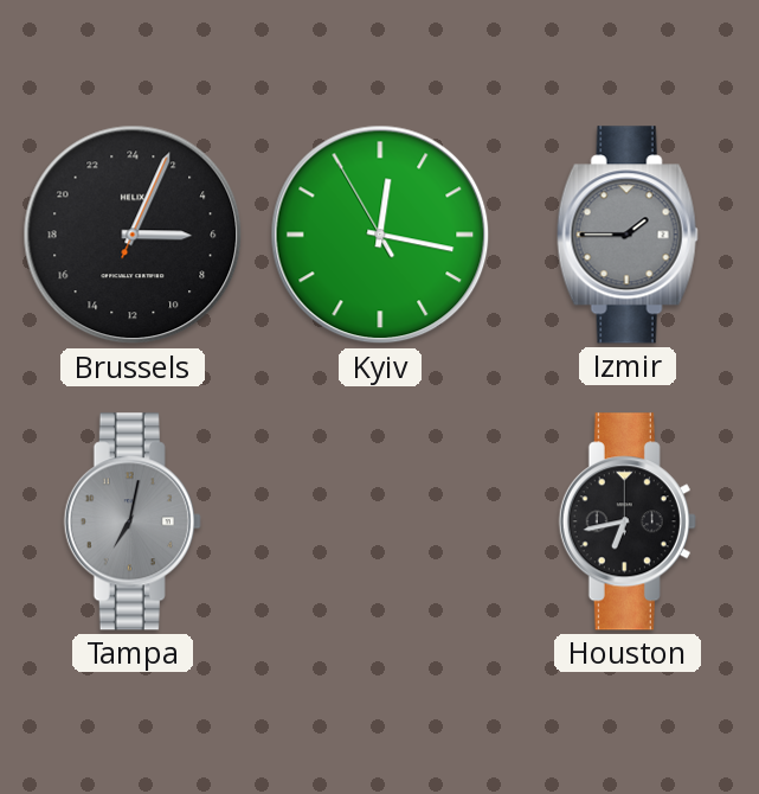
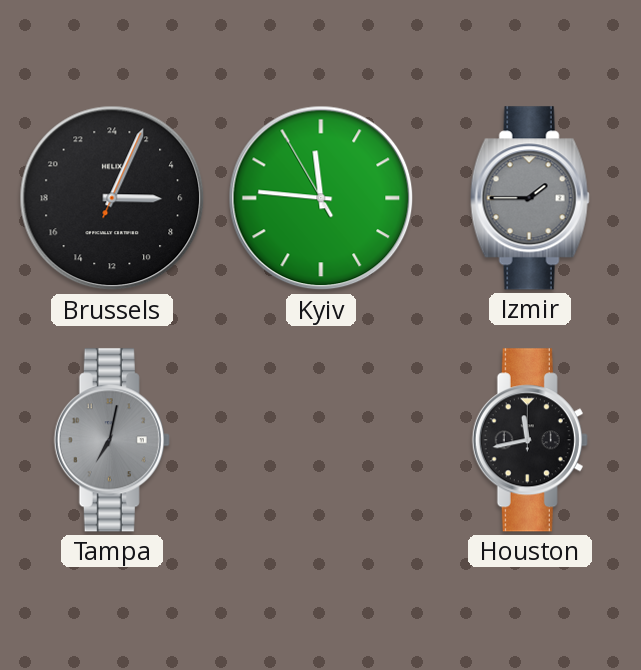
Kyiv: 12:16 -> 11:45 (321, 198)
Houston: 6:43 -> 11:43 (530, 440)
